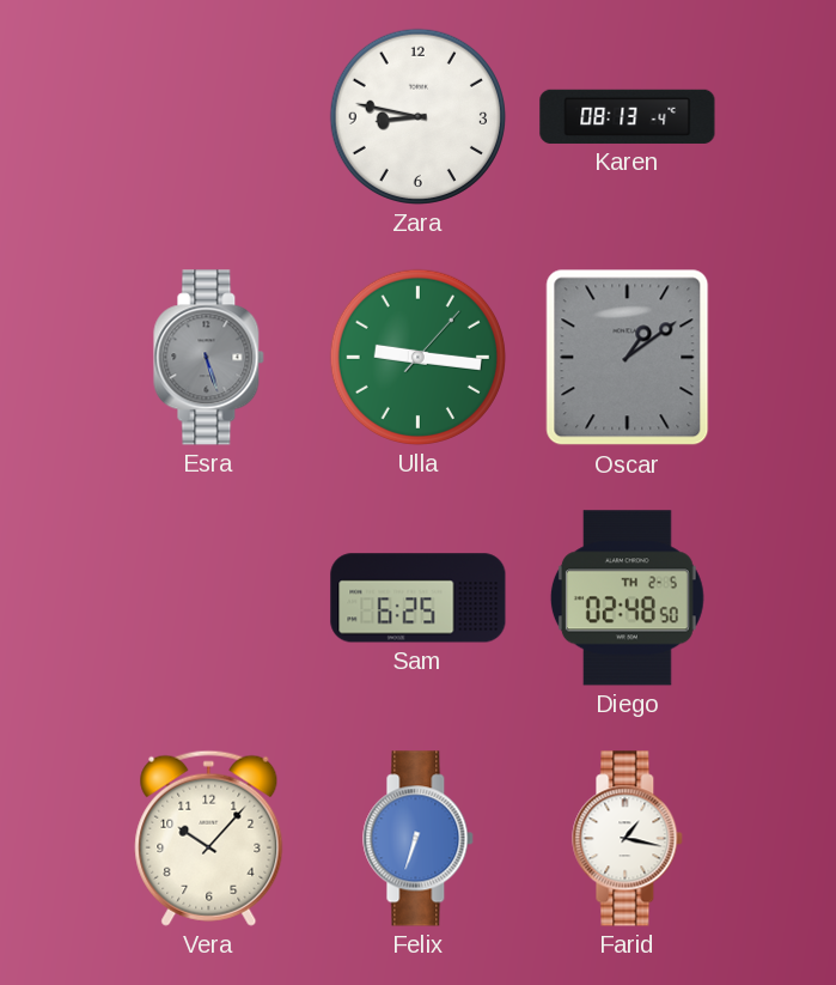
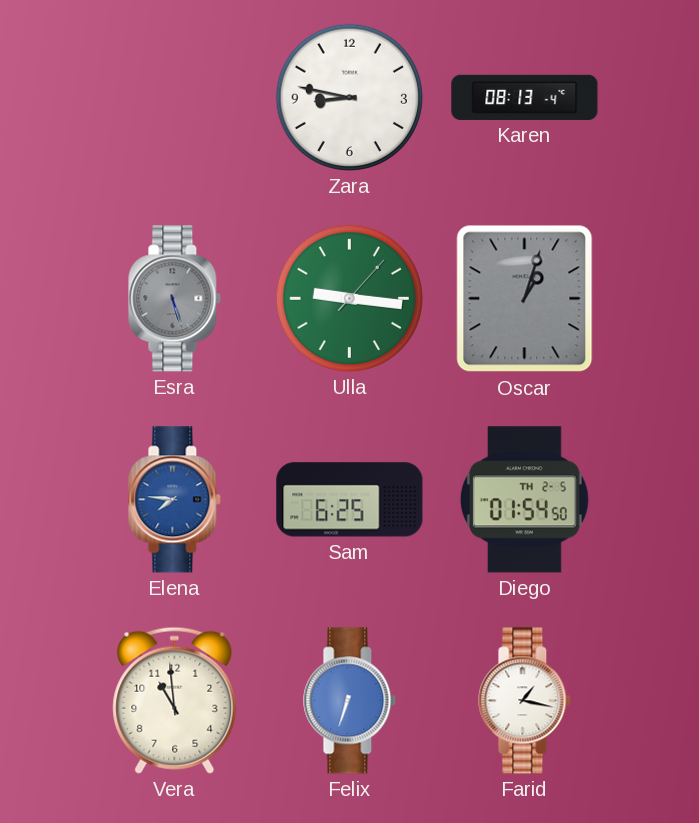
Oscar: 1:09 -> 1:03 (525, 299)
Elena: none -> 7:46 (175, 500)
Diego: 02:48 -> 01:54 (524, 500)
Vera: 10:07 -> 10:59 (175, 700)
